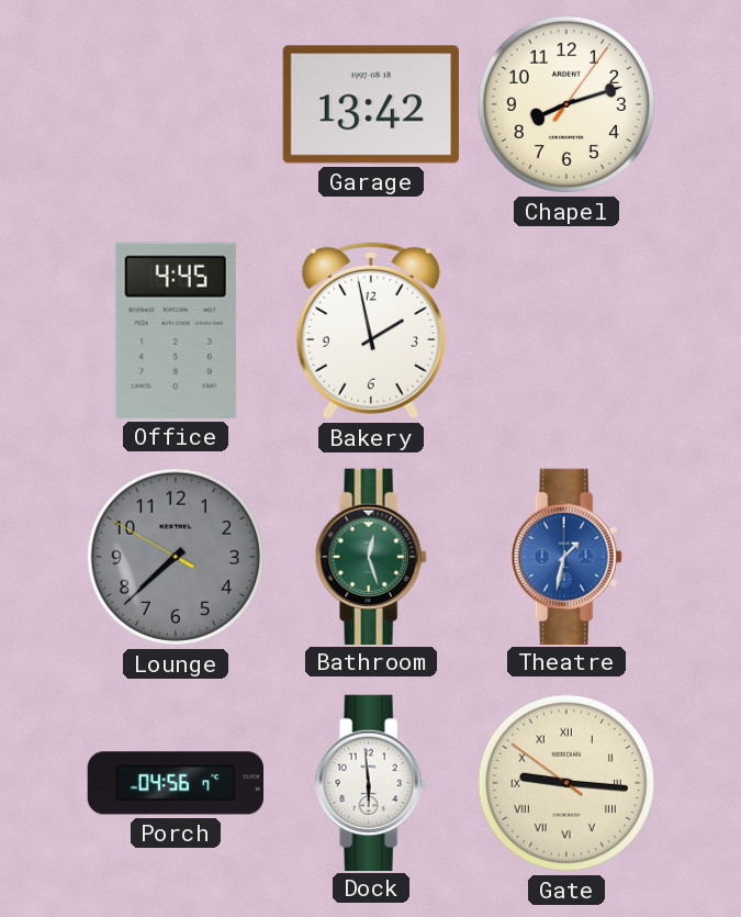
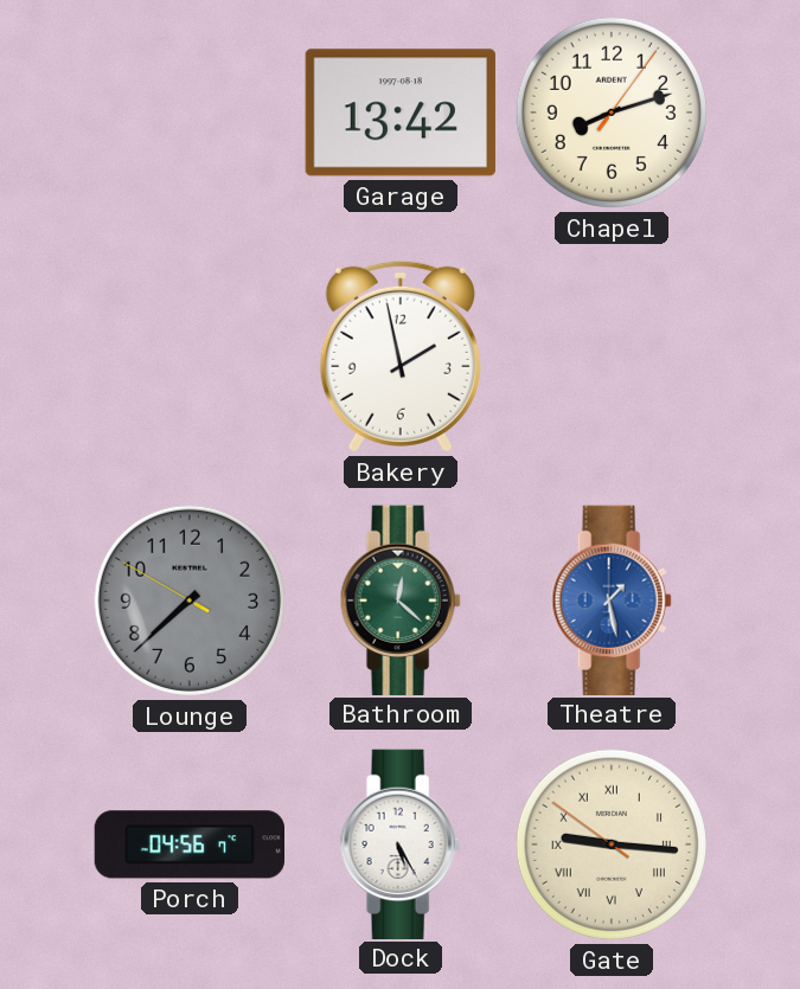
Office: 4:45 -> none (176, 331)
Bathroom: 12:27 -> 12:22 (401, 599)
Theatre: 1:32 -> 1:28 (612, 599)
Dock: 5:59 -> 5:25 (401, 843)
